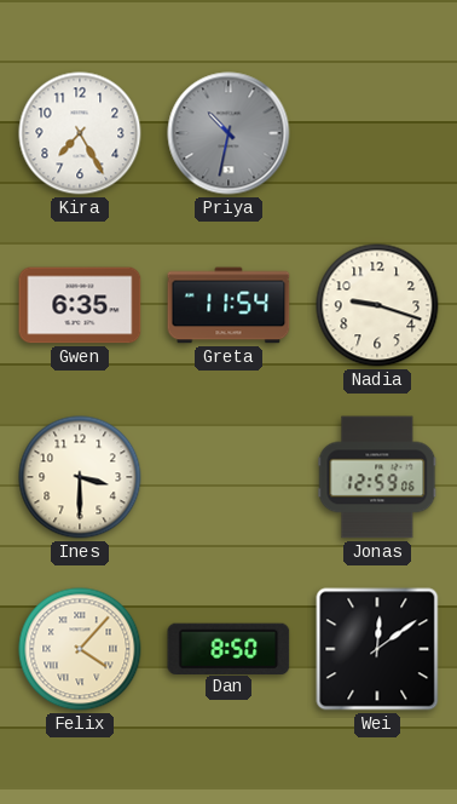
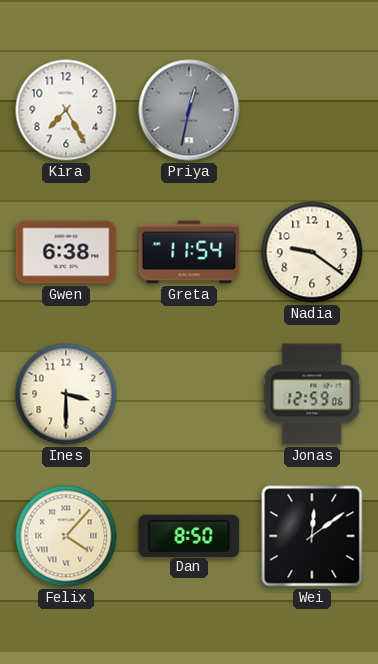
Priya: 10:32 -> 12:32 (189, 110)
Gwen: 6:35 -> 6:38 (66, 252)
Nadia: 9:18 -> 9:21 (312, 252)
